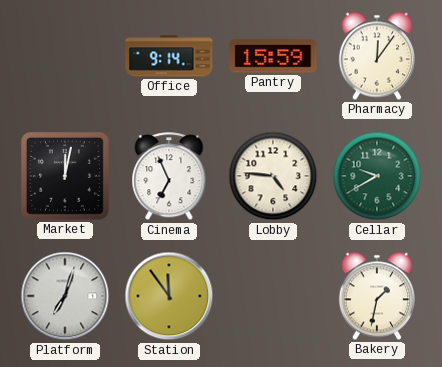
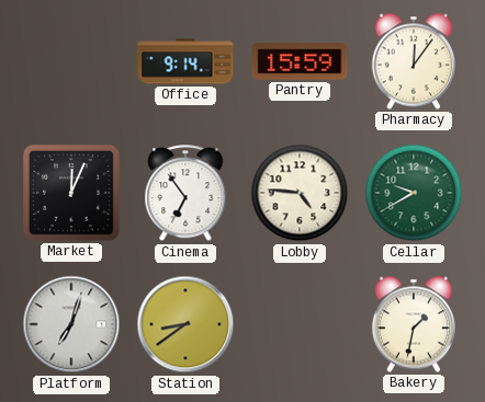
Market: 12:02 -> 12:04 (71, 193)
Cinema: 6:56 -> 6:54 (185, 194)
Station: 11:54 -> 8:39 (185, 324)
